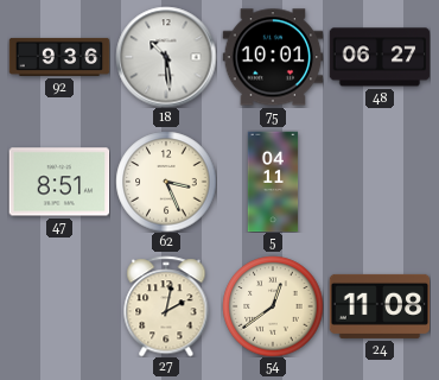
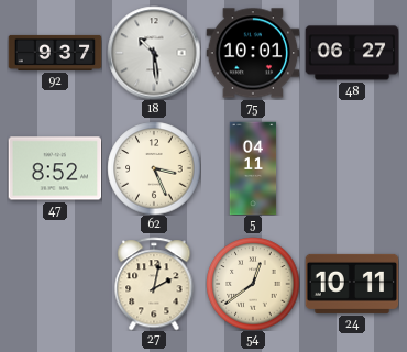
92: 9:36 -> 9:37 (55, 53)
47: 8:51 -> 8:52 (55, 168)
24: 11:08 -> 10:11 (352, 284)
